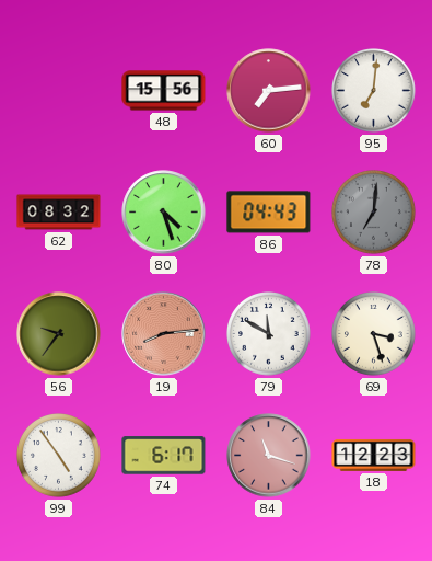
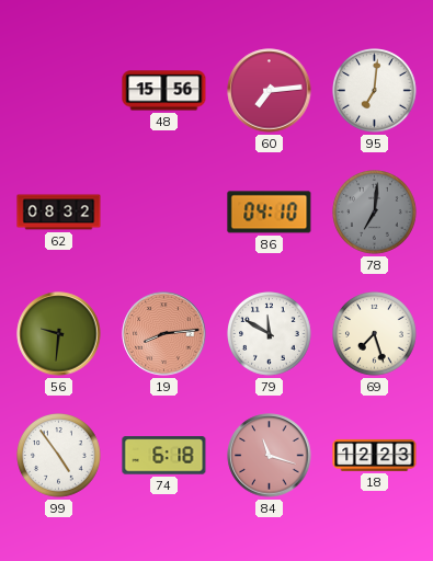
80: 4:27 -> none (164, 213)
86: 04:43 -> 04:10 (270, 213)
56: 9:36 -> 9:31 (59, 334)
69: 3:27 -> 7:27 (375, 334)
74: 6:17 -> 6:18 (164, 456)
